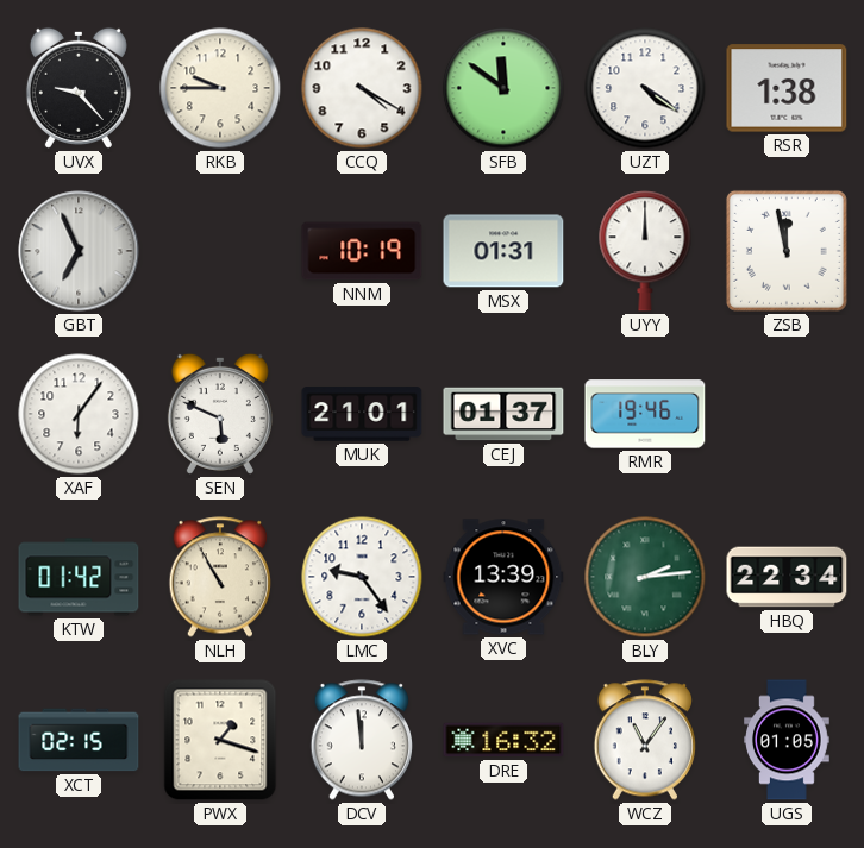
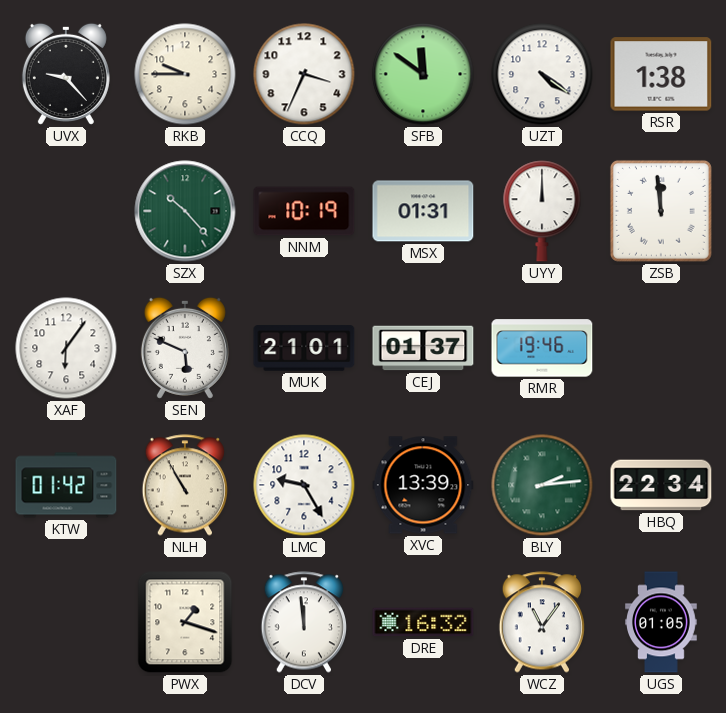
CCQ: 4:20 -> 3:34 (304, 74)
GBT: 6:56 -> none (79, 251)
SZX: none -> 10:23 (185, 211)
ZSB: 11:58 -> 11:59 (661, 211)
LMC: 9:24 -> 9:25 (304, 485)
XCT: 02:15 -> none (79, 740)
